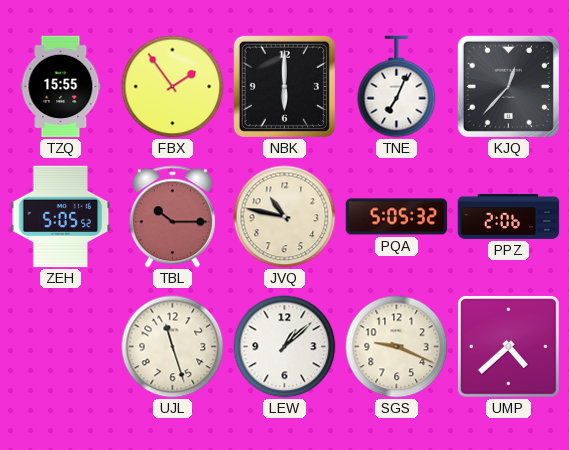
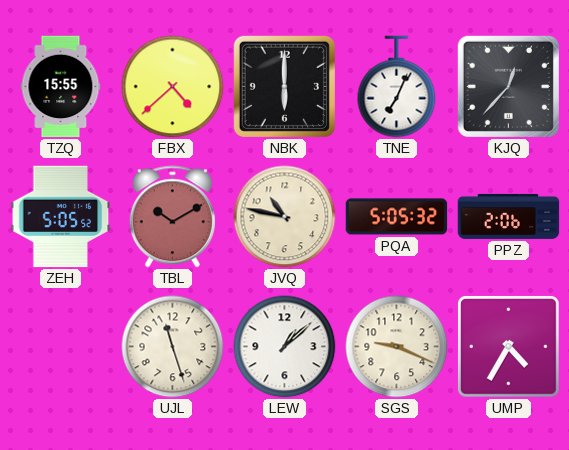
FBX: 1:54 -> 4:38 (173, 87)
TBL: 10:15 -> 10:10 (172, 217)
UMP: 4:38 -> 4:35 (508, 346)
